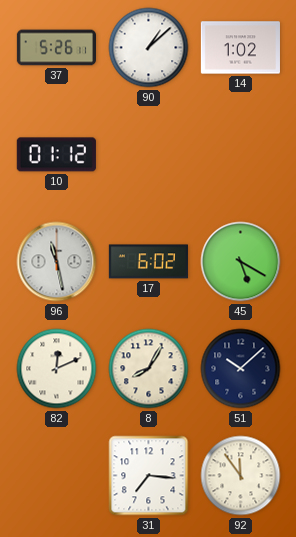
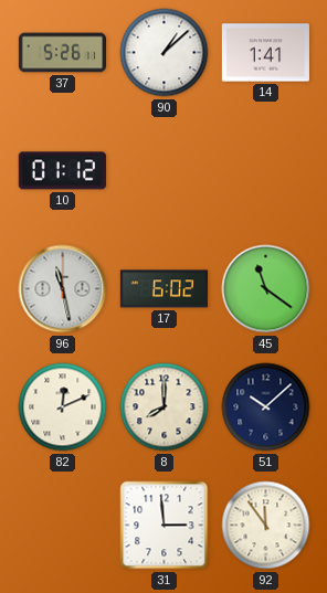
14: 1:02 -> 1:41 (265, 53)
45: 5:20 -> 11:21 (266, 289)
8: 8:05 -> 8:00 (165, 407)
31: 7:16 -> 2:59 (165, 526)
